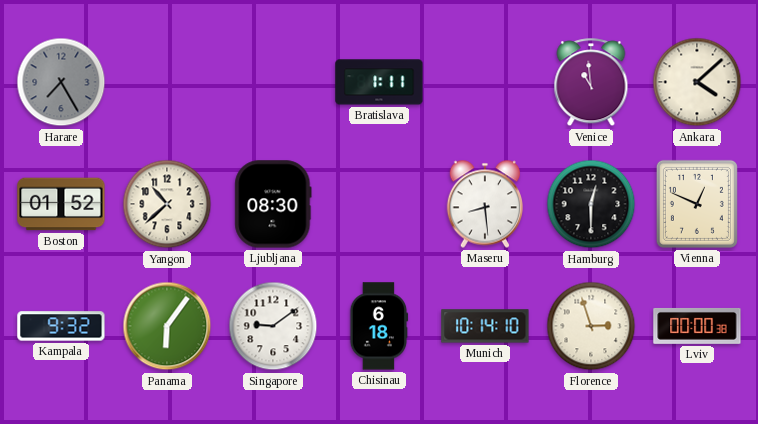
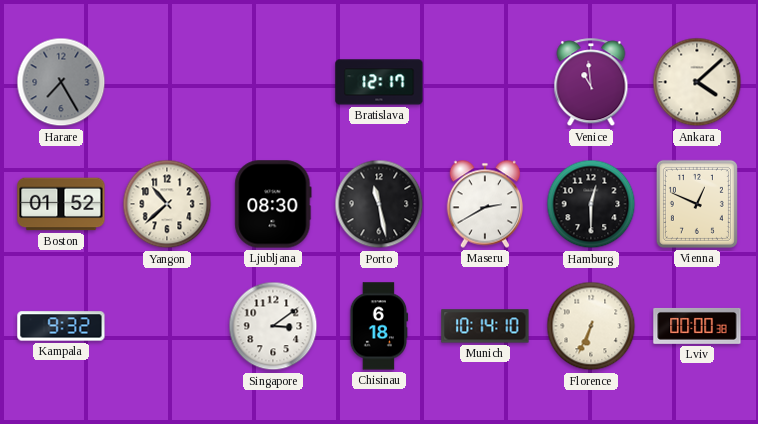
Bratislava: 1:11 -> 12:17 (379, 82)
Porto: none -> 11:28 (379, 204)
Maseru: 8:29 -> 2:40 (484, 204)
Panama: 6:06 -> none (167, 326)
Singapore: 9:09 -> 3:09 (273, 326)
Florence: 2:57 -> 6:34 (591, 326)
